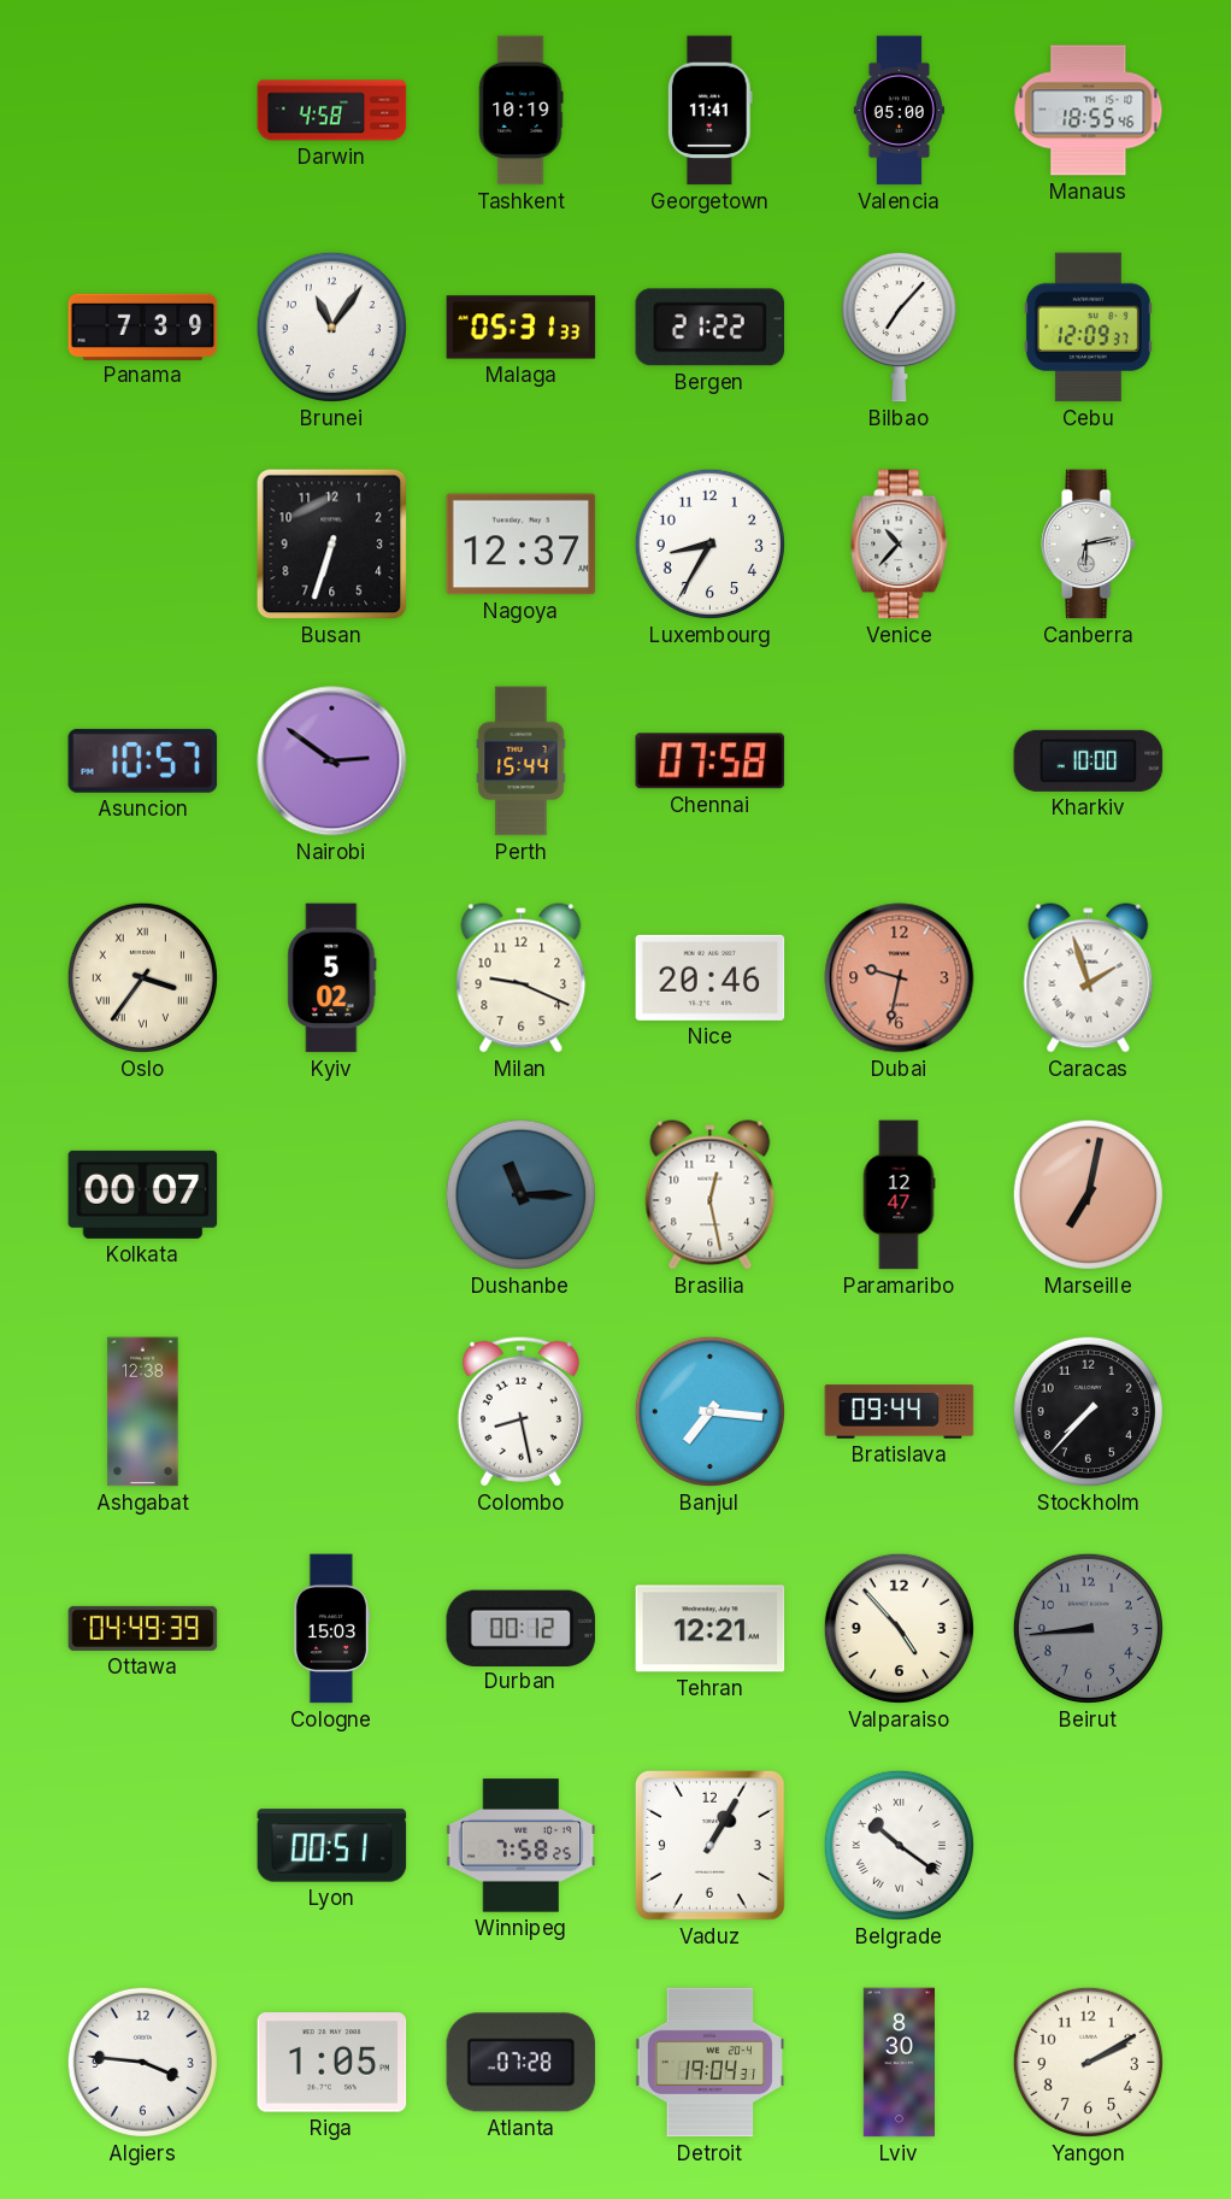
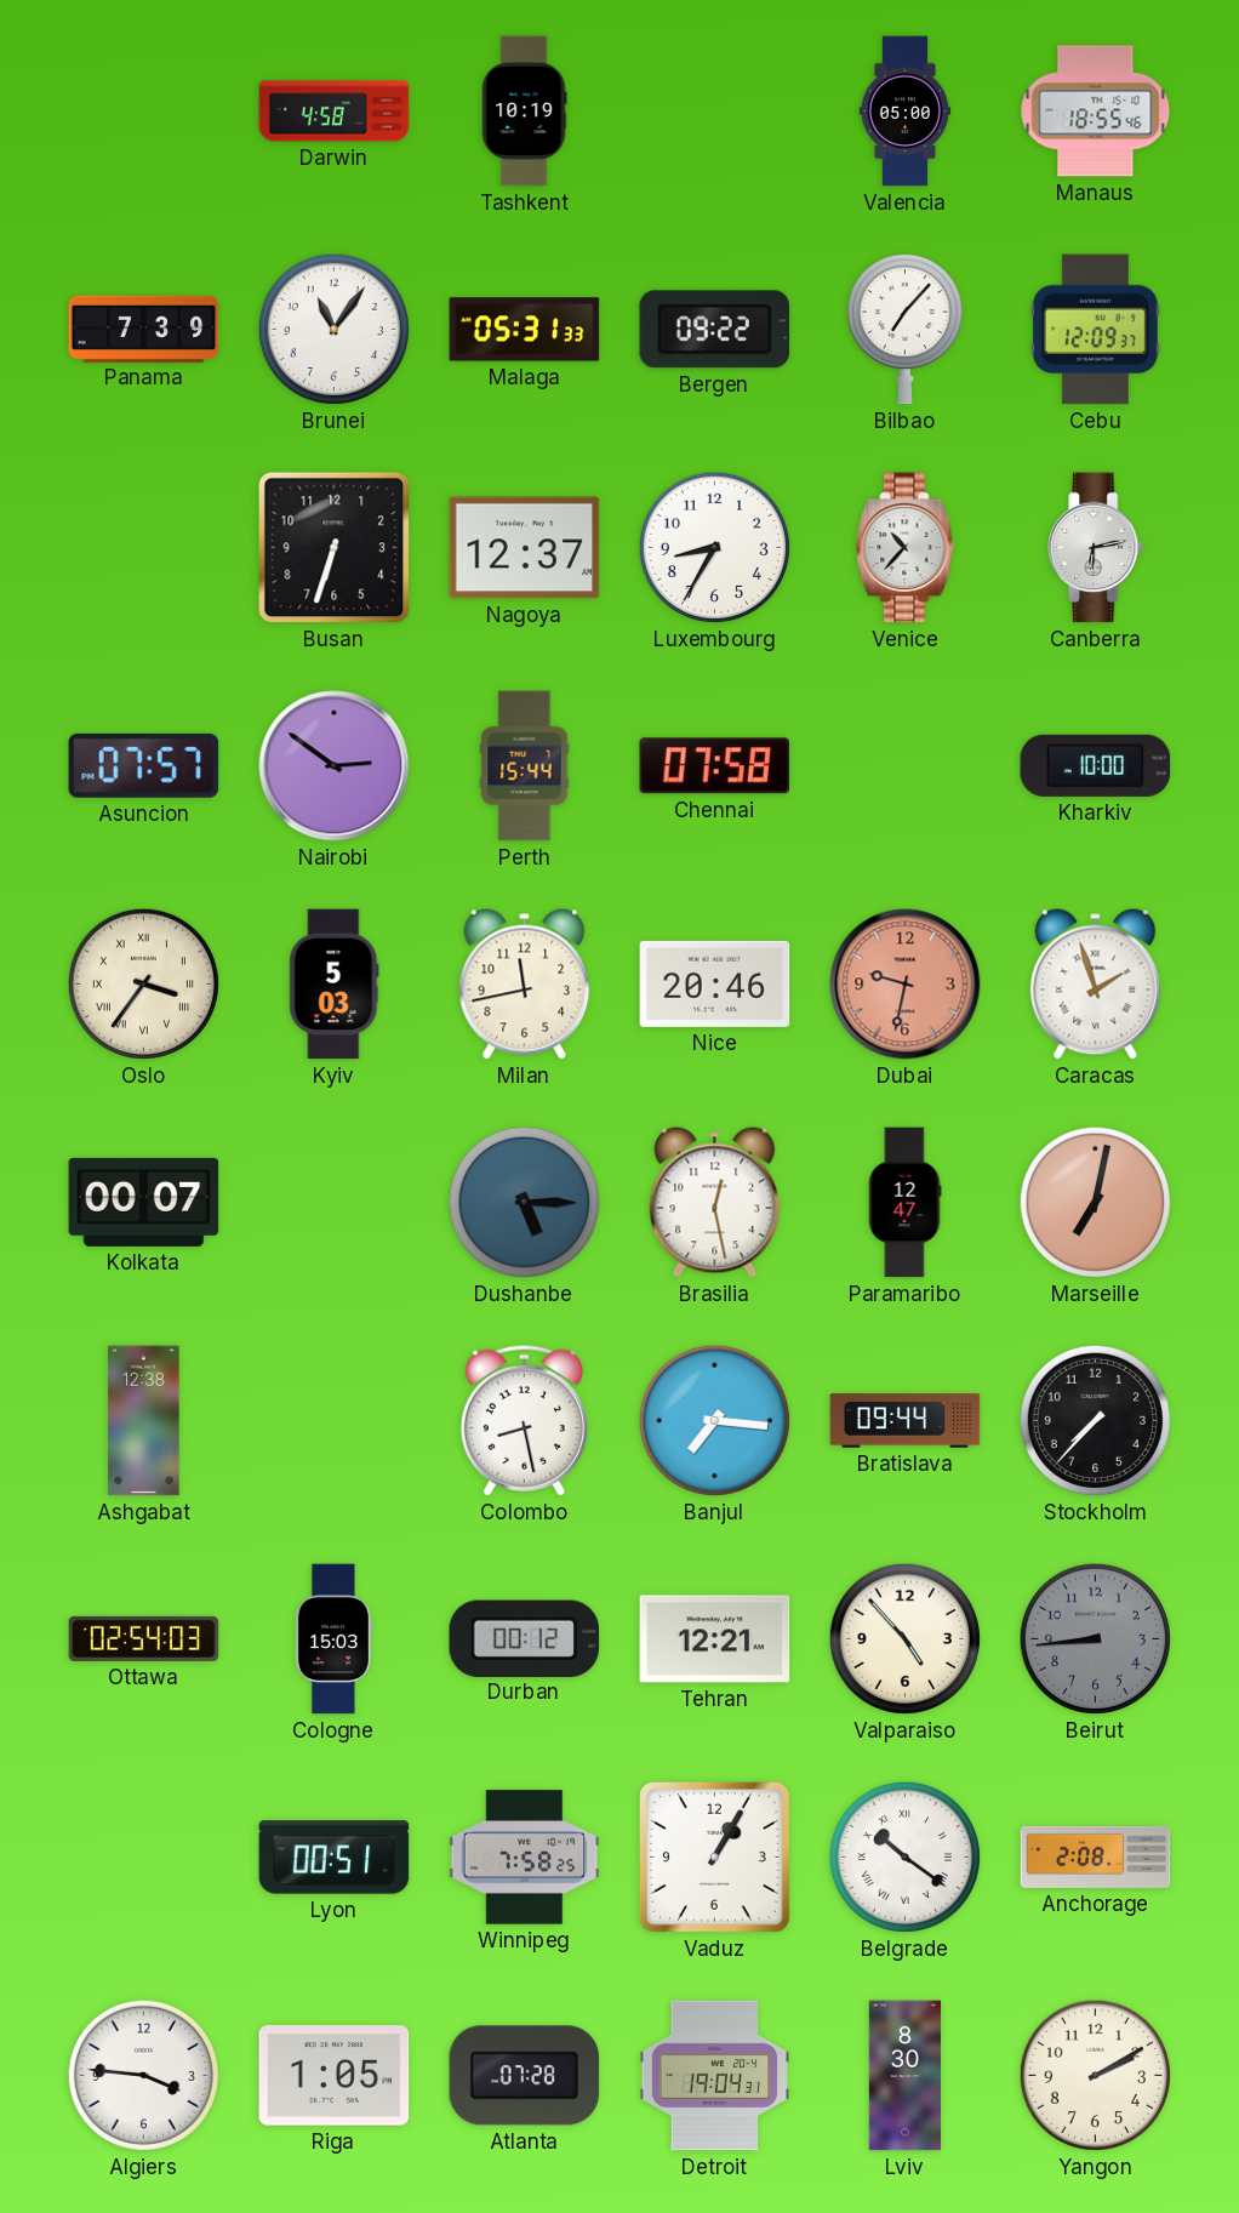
Georgetown: 11:41 -> none (709, 111)
Bergen: 21:22 -> 09:22 (715, 330)
Asuncion: 10:57 -> 07:57 (144, 765)
Kyiv: 5:02 -> 5:03 (335, 985)
Milan: 9:19 -> 11:43 (525, 985)
Dushanbe: 11:15 -> 5:15 (524, 1202)
Ottawa: 04:49 -> 02:54 (144, 1638)
Anchorage: none -> 2:08 (1096, 1856)
